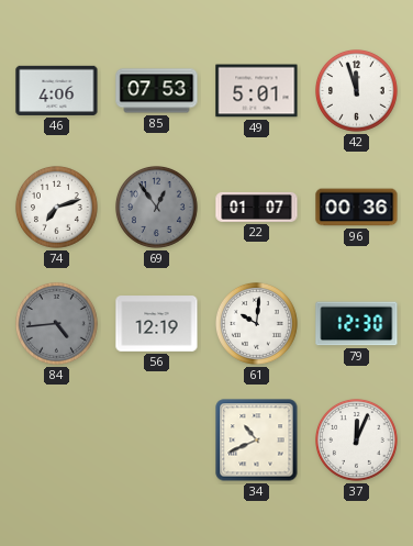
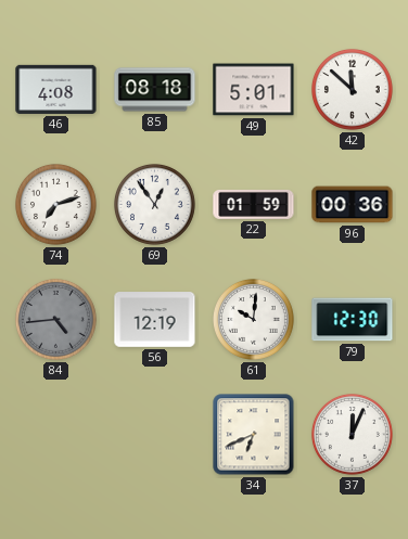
46: 4:06 -> 4:08 (56, 89)
85: 07:53 -> 08:18 (155, 90)
42: 11:57 -> 11:52 (353, 90)
69 dial: grey -> white (155, 205)
22: 01:07 -> 01:59 (254, 204)
34: 10:41 -> 6:41 (254, 435)
